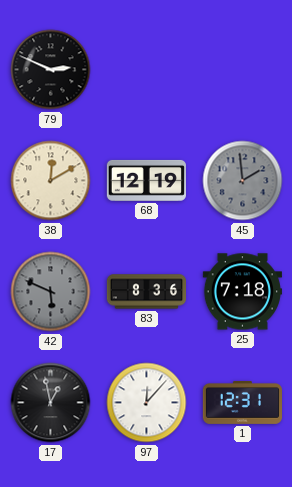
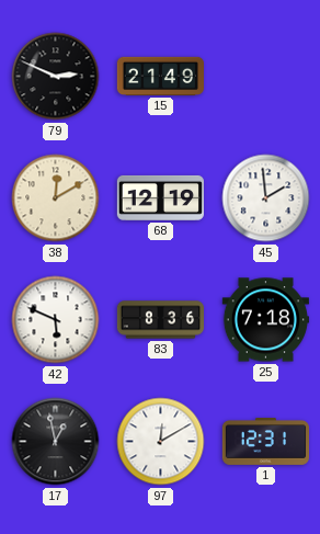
15: none -> 21:49 (160, 76)
45 dial: grey -> white (266, 198)
42 dial: grey -> white (56, 320)
97: 12:07 -> 12:10 (161, 442)
